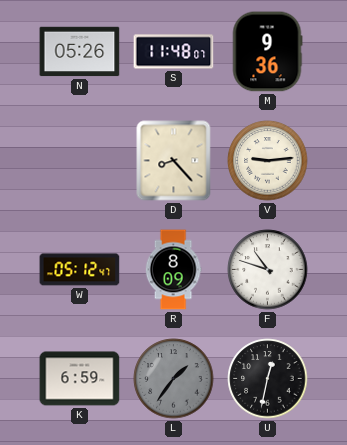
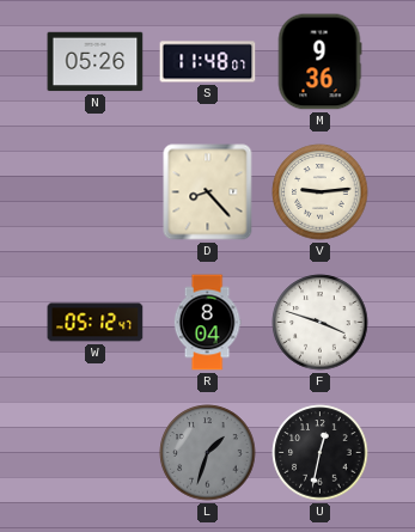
R: 8:09 -> 8:04 (207, 323)
F: 10:48 -> 3:48 (321, 323)
K: 6:59 -> none (80, 379)
L: 1:36 -> 1:33 (208, 453)
